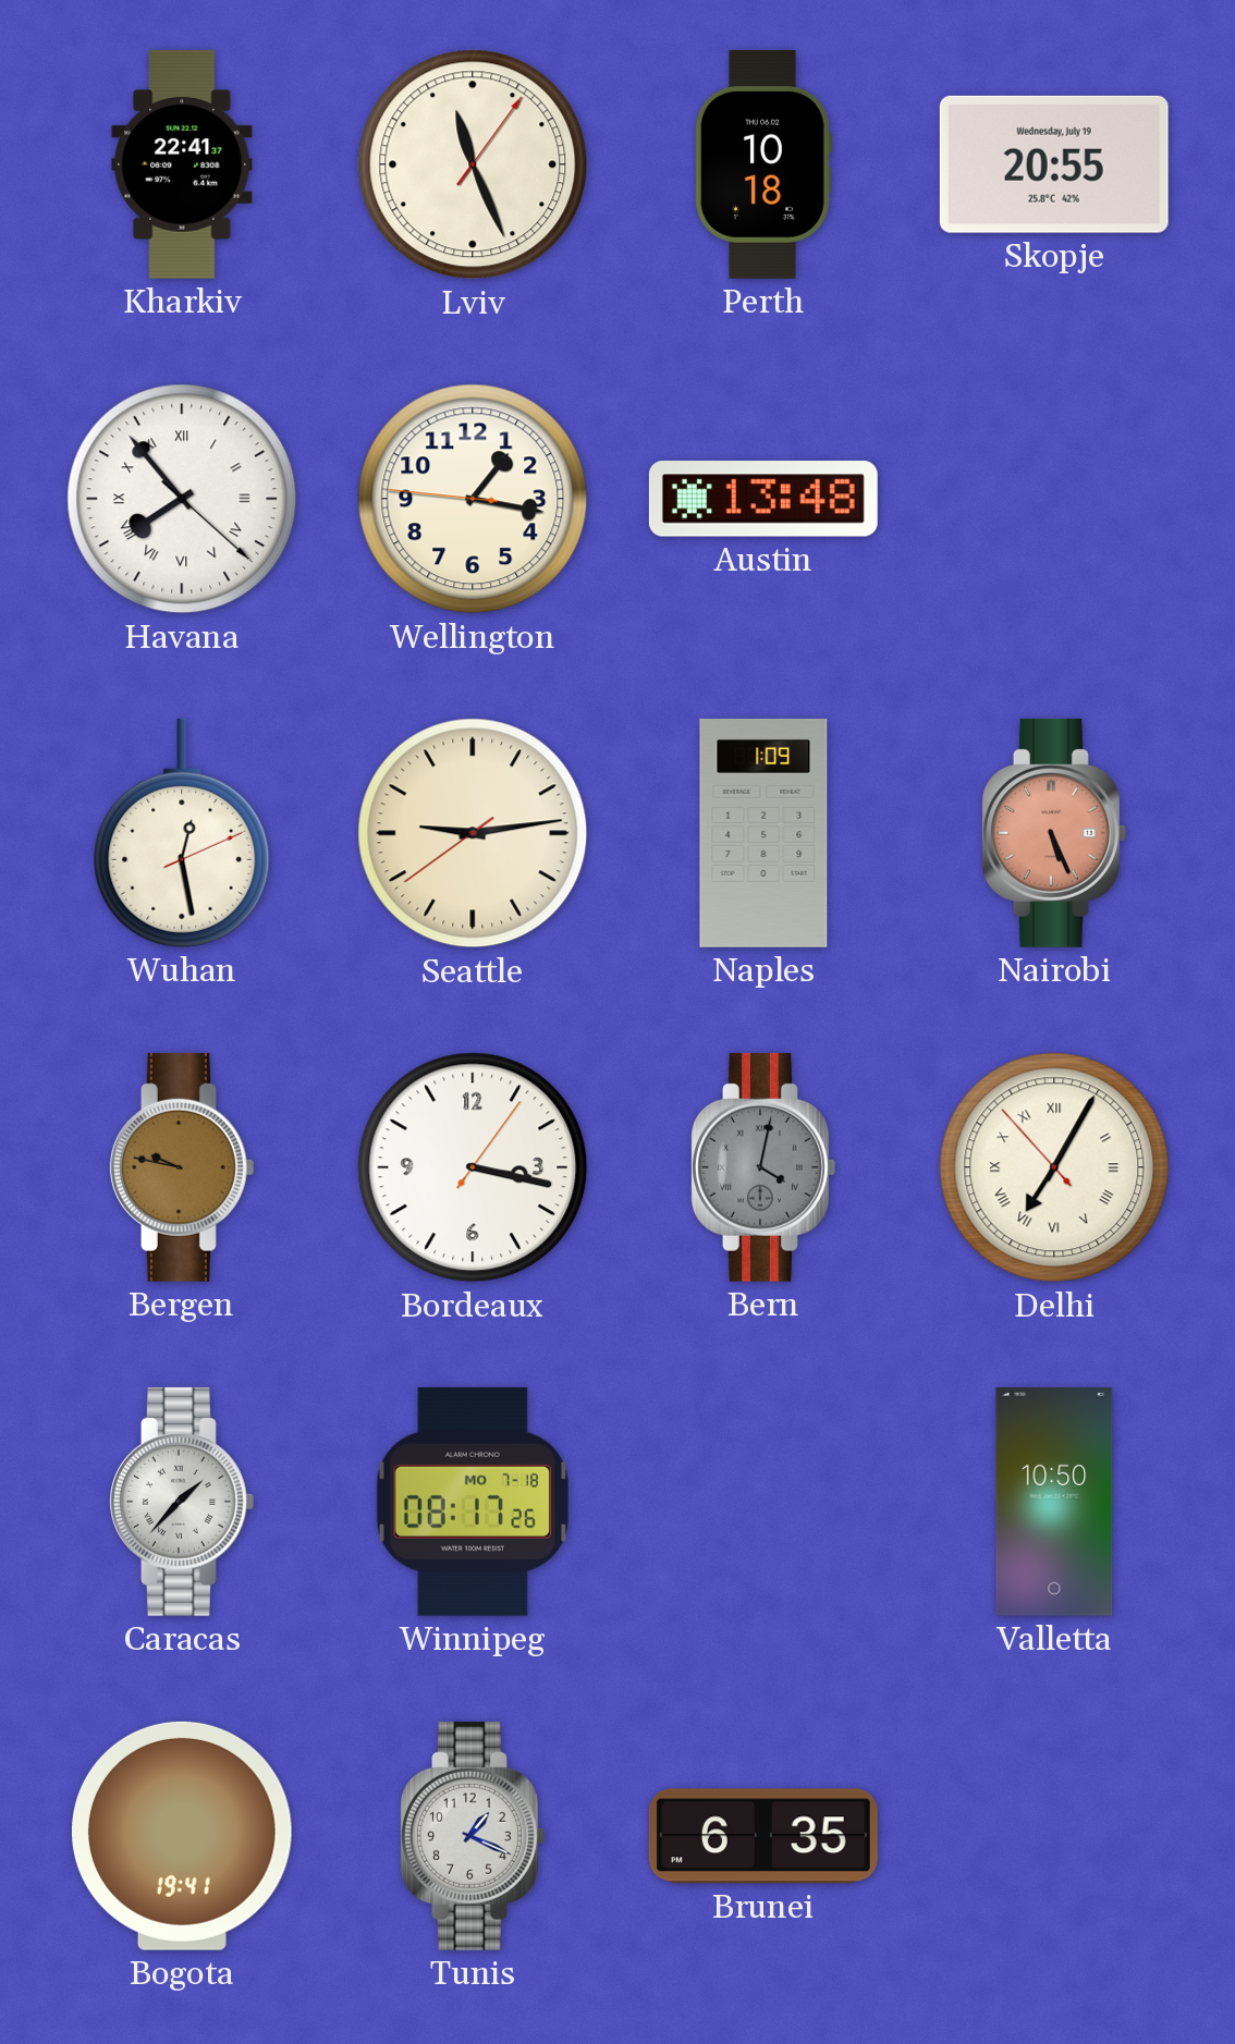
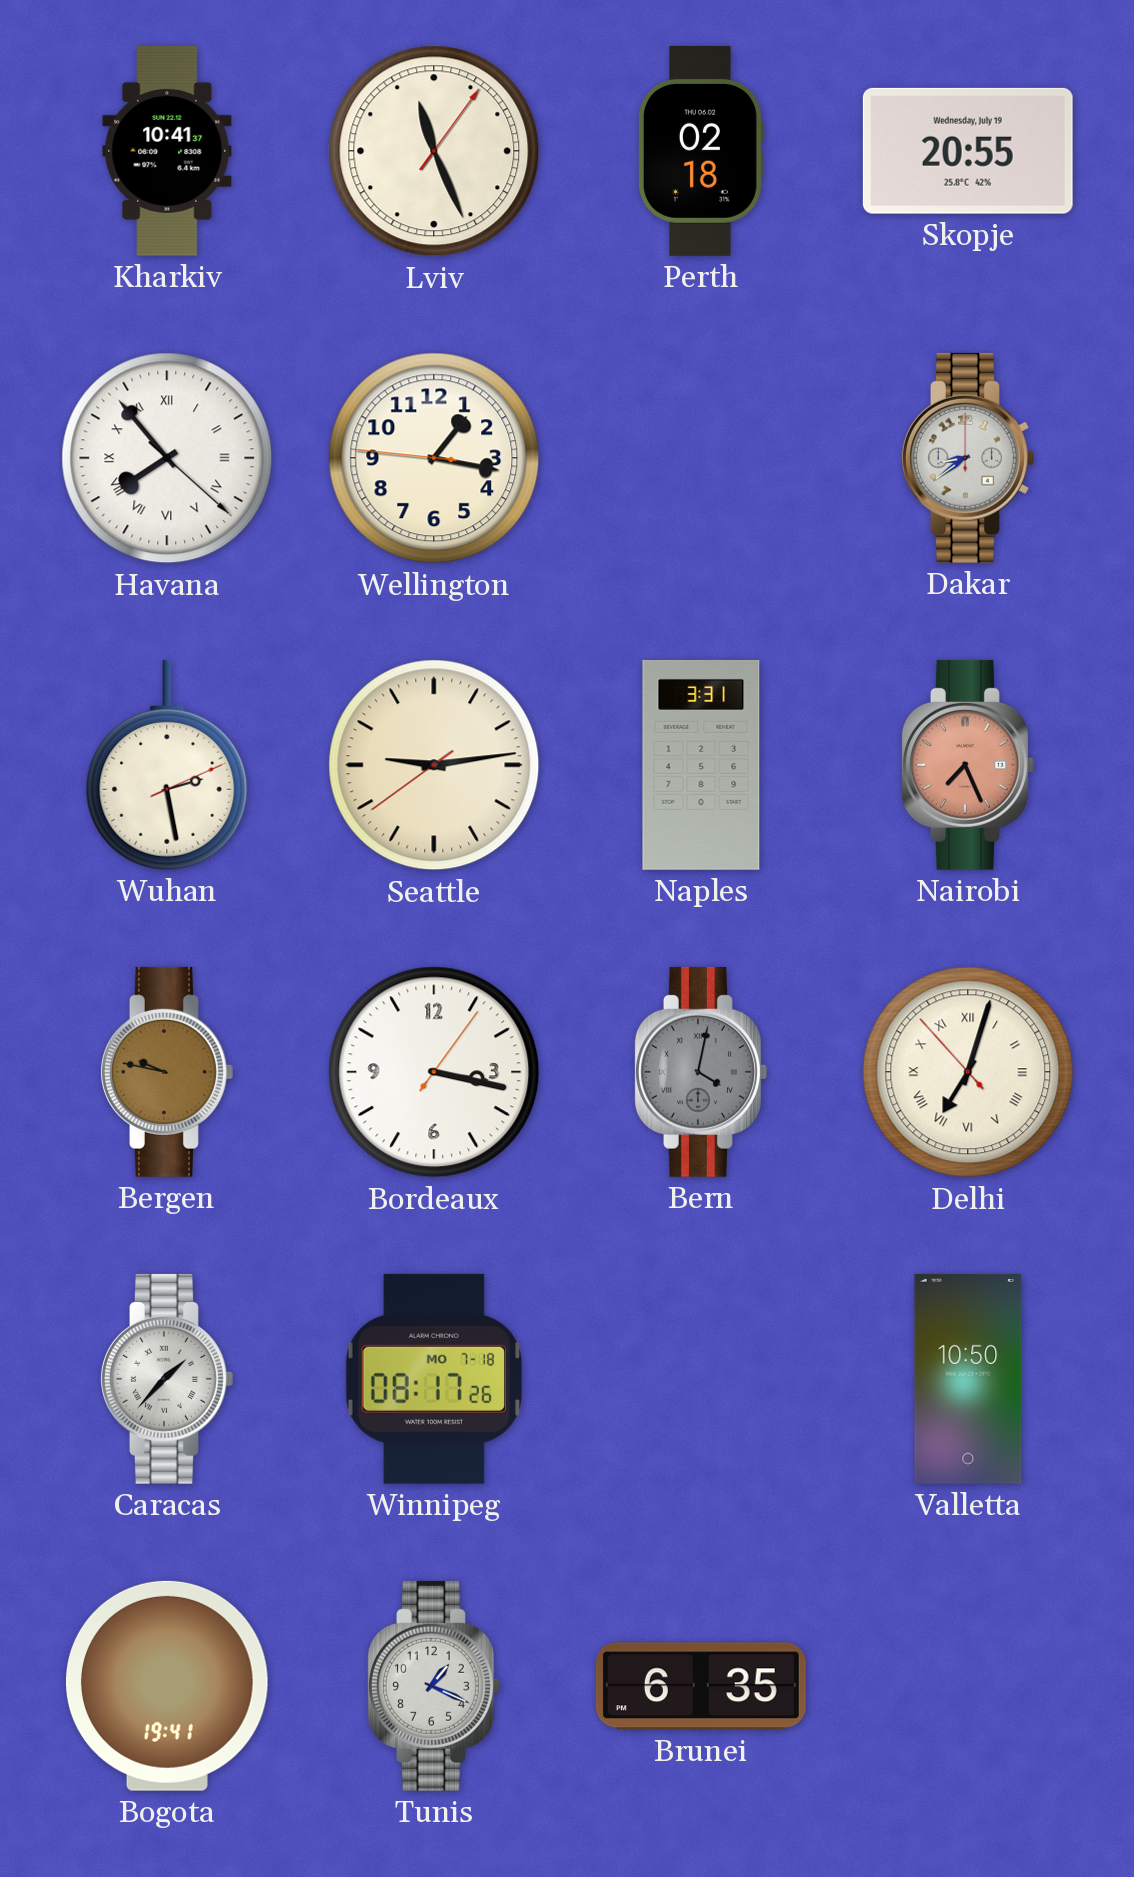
Kharkiv: 22:41 -> 10:41 (167, 151)
Perth: 10:18 -> 02:18 (701, 151)
Austin: 13:48 -> none (763, 499)
Dakar: none -> 8:39 (968, 458)
Wuhan: 12:28 -> 2:28 (167, 765)
Naples: 1:09 -> 3:31 (701, 765)
Nairobi: 5:26 -> 7:26 (968, 765)
Delhi: 7:04 -> 7:02 (968, 1072)
